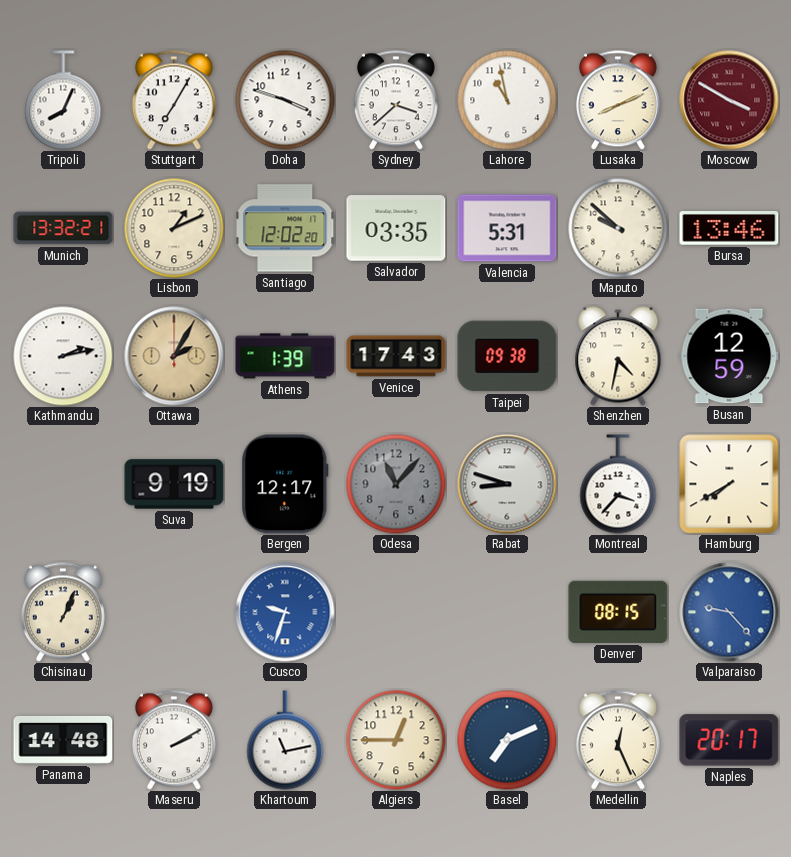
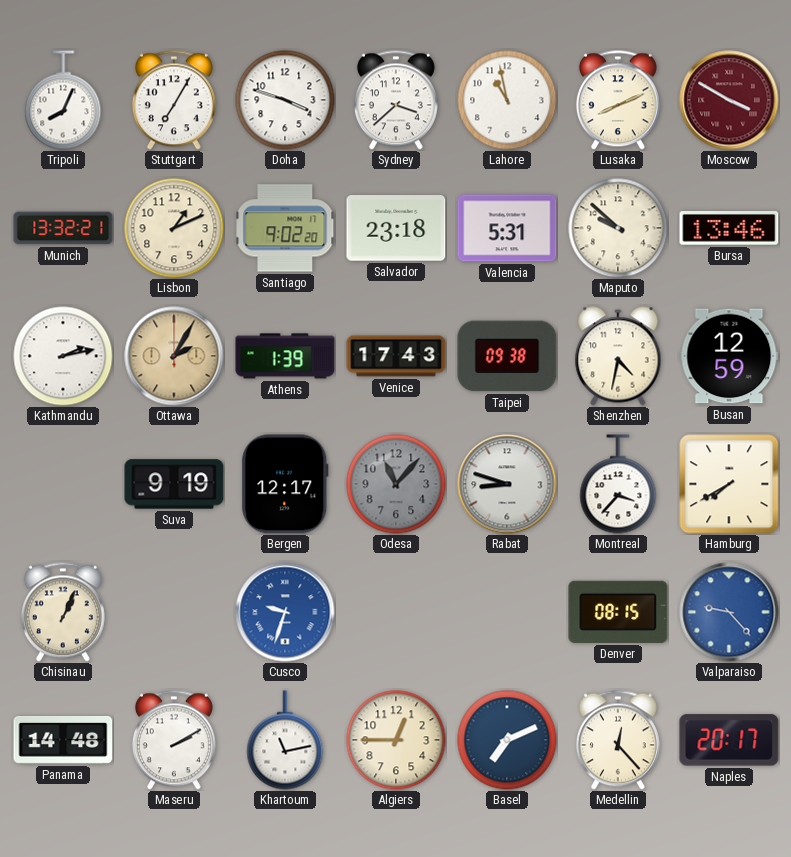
Santiago: 12:02 -> 9:02 (285, 228)
Salvador: 03:35 -> 23:18 (396, 228)
Medellin: 12:26 -> 12:23 (618, 740)
